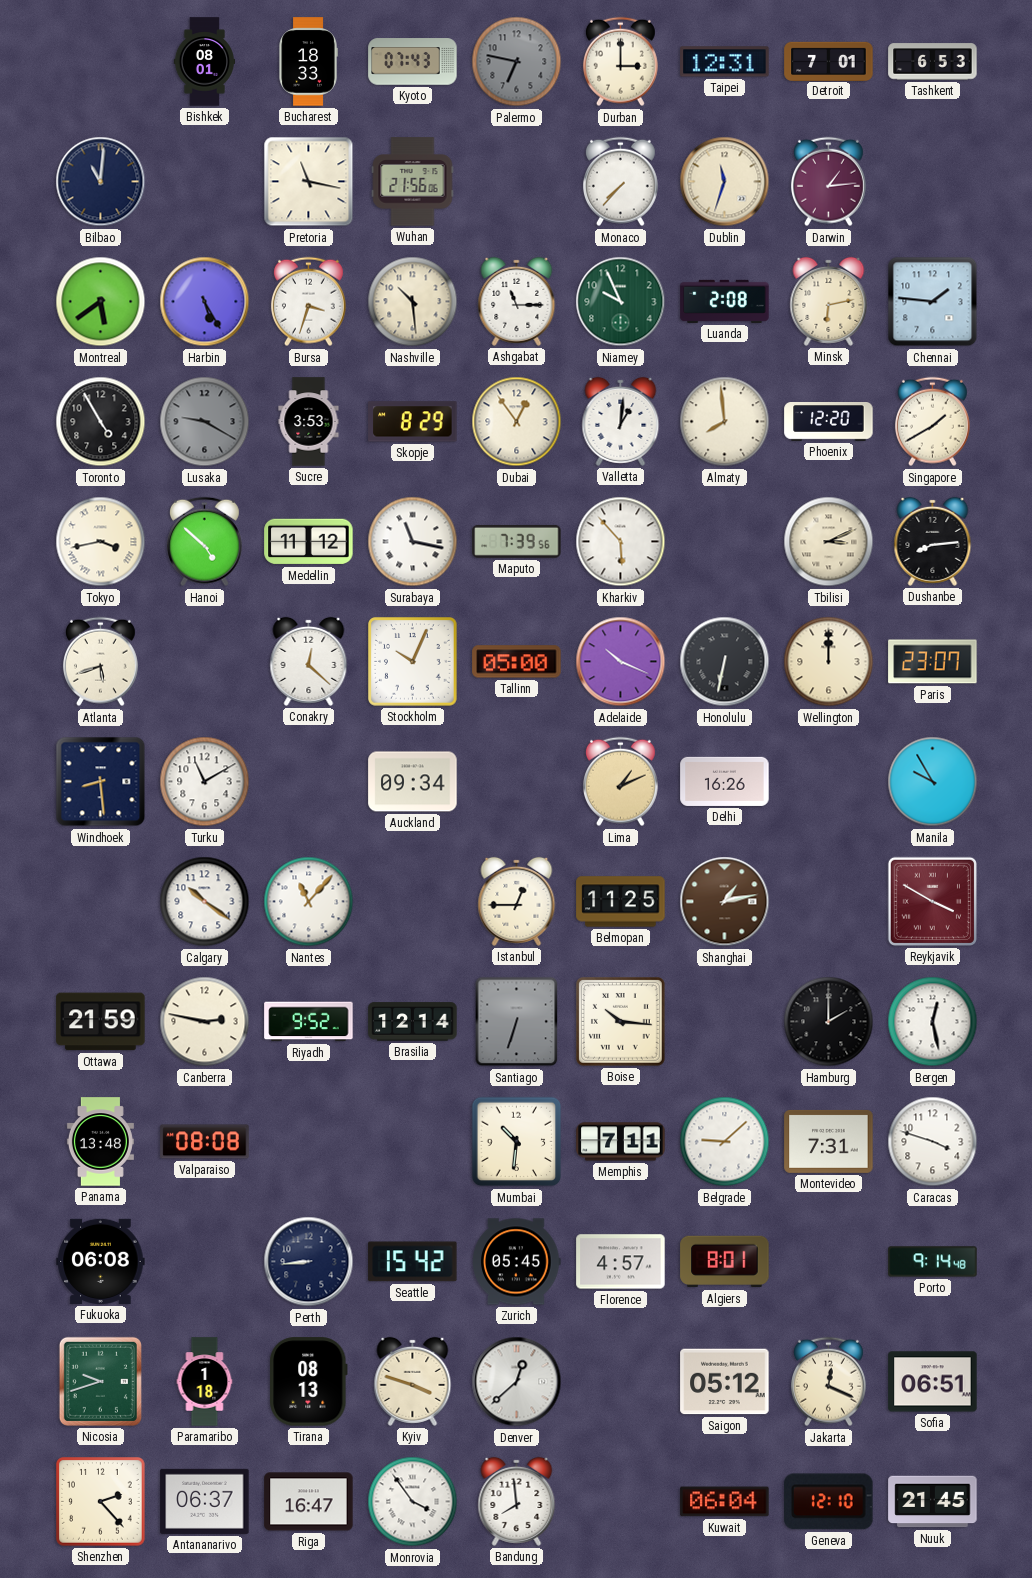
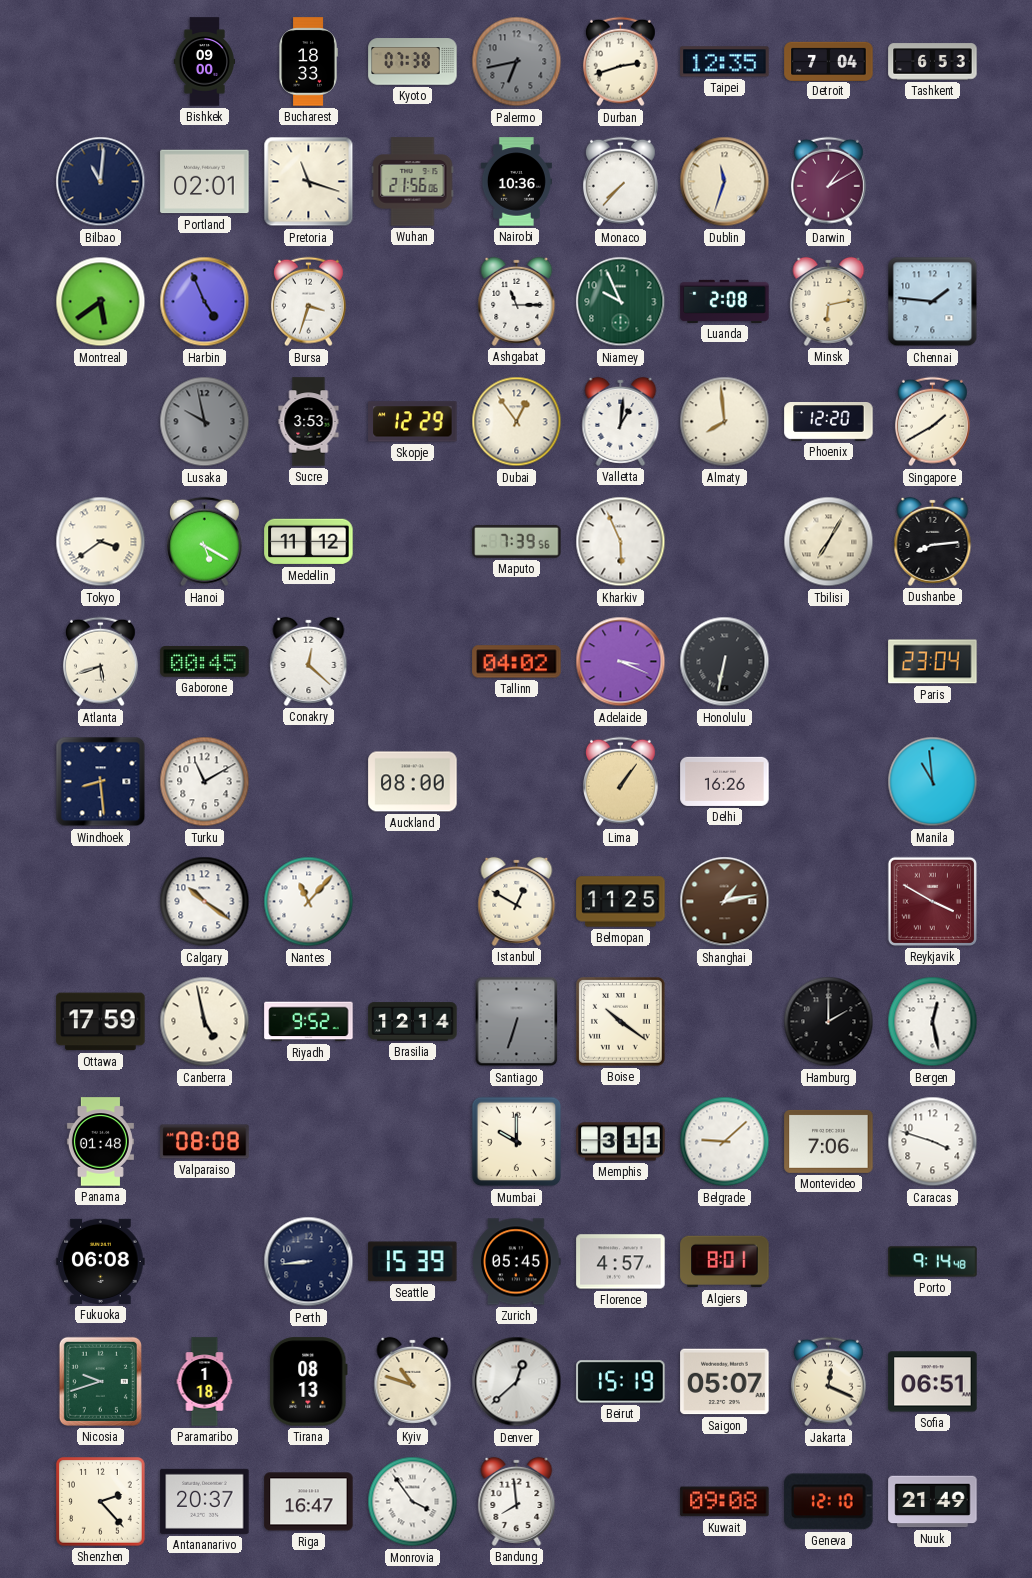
Bishkek: 08:01 -> 09:00 (205, 62)
Kyoto: 07:43 -> 07:38 (413, 62)
Palermo: 6:47 -> 6:43 (517, 62)
Durban: 3:00 -> 2:42 (620, 62)
Taipei: 12:31 -> 12:35 (725, 62)
Detroit: 7:01 -> 7:04 (829, 61)
Portland: none -> 02:01 (205, 182)
Pretoria: 11:17 -> 11:18 (309, 182)
Nairobi: none -> 10:36 (516, 182)
Darwin: 1:14 -> 1:10 (828, 182)
Harbin: 5:25 -> 4:56 (205, 302)
Nashville: 10:29 -> none (413, 302)
Toronto: 4:55 -> none (101, 422)
Lusaka: 9:20 -> 9:58 (205, 422)
Skopje: 8:29 -> 12:29 (413, 422)
Tokyo: 3:43 -> 3:39 (101, 542)
Hanoi: 4:52 -> 5:20 (204, 542)
Surabaya: 11:17 -> none (413, 542)
Kharkiv: 5:53 -> 5:56 (621, 542)
Tbilisi: 3:11 -> 7:05 (829, 542)
Gaborone: none -> 00:45 (205, 662)
Stockholm: 10:04 -> none (413, 662)
Tallinn: 05:00 -> 04:02 (517, 662)
Adelaide: 10:19 -> 3:19 (621, 662)
Wellington: 12:00 -> none (829, 662)
Paris: 23:07 -> 23:04 (933, 662)
Auckland: 09:34 -> 08:00 (413, 782)
Lima: 1:11 -> 1:06 (620, 782)
Manila: 9:55 -> 10:59 (933, 782)
Istanbul: 12:45 -> 12:50 (517, 901)
Ottawa: 21:59 -> 17:59 (101, 1022)
Canberra: 2:47 -> 4:58 (205, 1022)
Boise: 10:16 -> 10:21 (621, 1022)
Panama: 13:48 -> 01:48 (100, 1142)
Mumbai: 10:31 -> 10:00 (517, 1142)
Memphis: 7:11 -> 3:11 (621, 1142)
Montevideo: 7:31 -> 7:06 (829, 1141)
Seattle: 15:42 -> 15:39 (413, 1262)
Kyiv: 3:48 -> 10:48 (413, 1381)
Beirut: none -> 15:19 (621, 1382)
Saigon: 05:12 -> 05:07 (725, 1382)
Antananarivo: 06:37 -> 20:37 (205, 1501)
Kuwait: 06:04 -> 09:08 (725, 1502)
Nuuk: 21:45 -> 21:49 (933, 1502)
